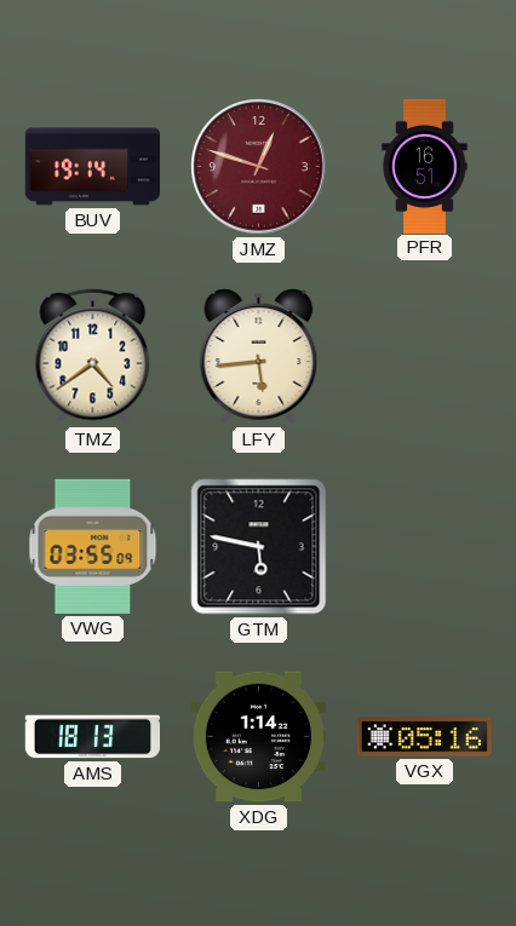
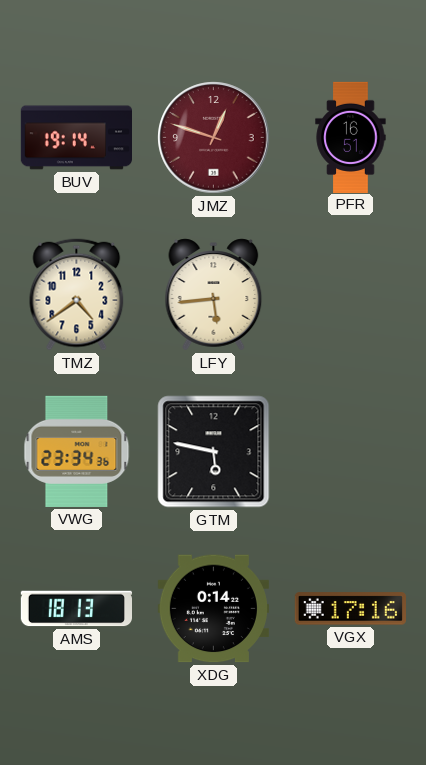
VWG: 03:55 -> 23:34 (77, 451)
XDG: 1:14 -> 0:14 (213, 609)
VGX: 05:16 -> 17:16 (350, 609)
